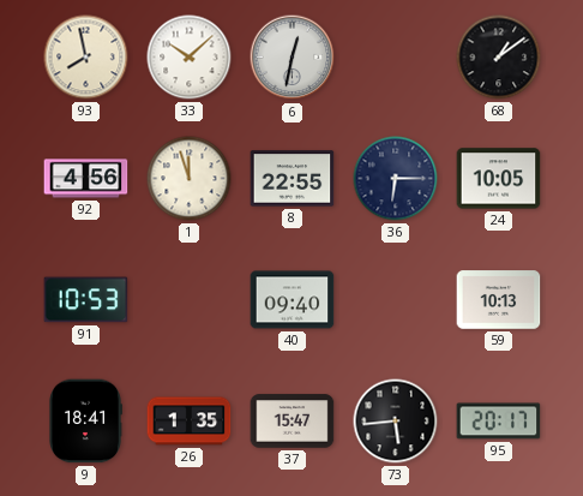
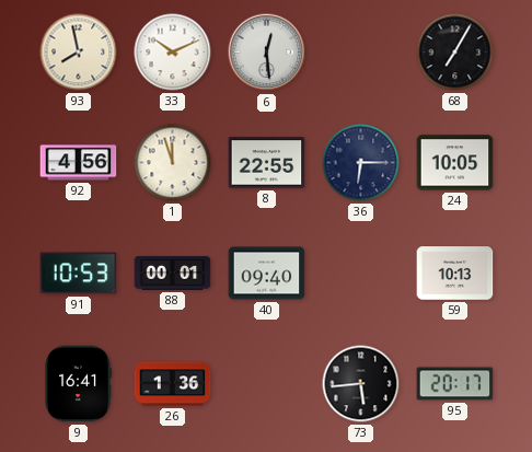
33: 10:08 -> 10:11 (173, 53)
6: 12:32 -> 12:29 (267, 53)
68: 1:09 -> 7:05 (455, 53)
88: none -> 00:01 (173, 274)
9: 18:41 -> 16:41 (78, 384)
26: 1:35 -> 1:36 (173, 384)
37: 15:47 -> none (293, 422)
